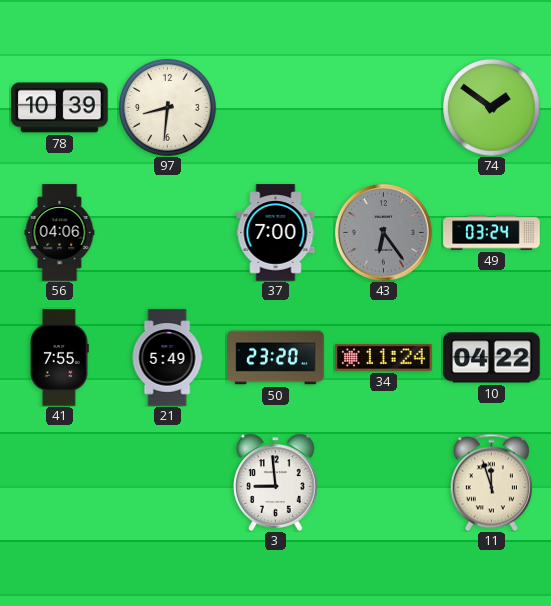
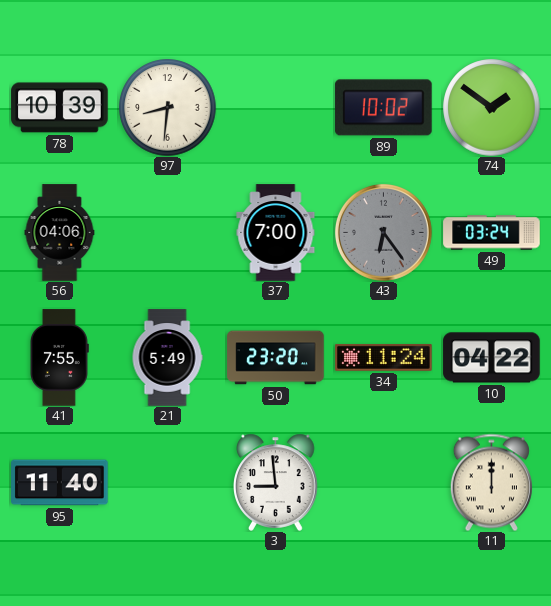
89: none -> 10:02 (384, 108)
95: none -> 11:40 (60, 483)
11: 11:57 -> 12:00 (491, 482)
